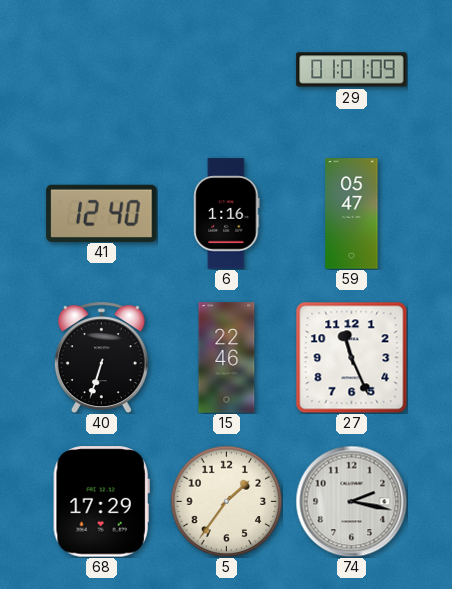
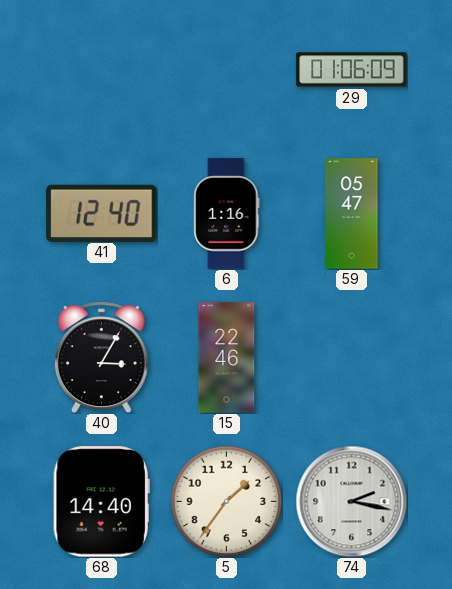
29: 01:01 -> 01:06 (352, 70)
40: 6:33 -> 3:05 (101, 357)
27: 11:26 -> none (351, 357)
68: 17:29 -> 14:40 (101, 502)
